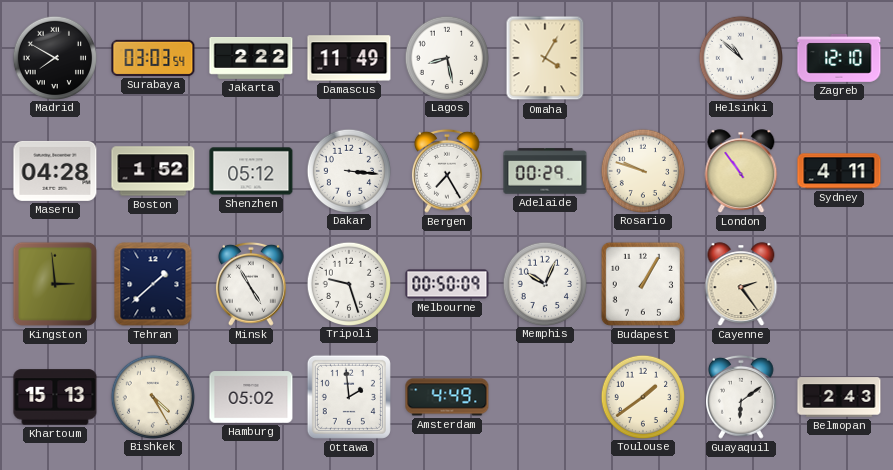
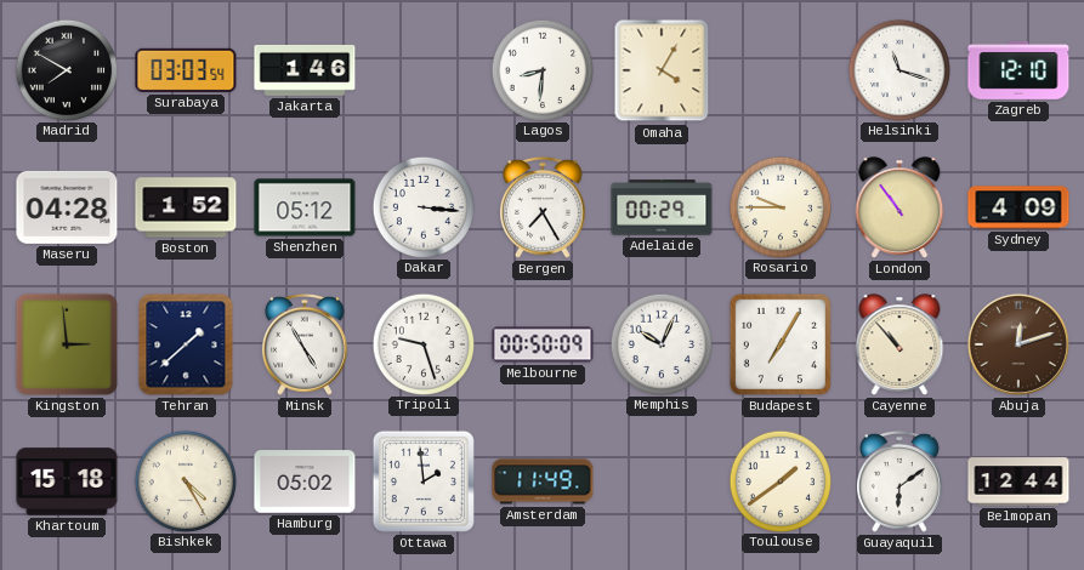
Jakarta: 2:22 -> 1:46 (305, 70)
Damascus: 11:49 -> none (349, 58)
Lagos: 8:28 -> 8:31 (541, 69)
Helsinki: 10:52 -> 11:18 (898, 69)
Rosario: 9:48 -> 9:45 (779, 206)
Sydney: 4:11 -> 4:09 (1018, 207)
Budapest: 1:05 -> 7:05 (781, 344)
Cayenne: 2:24 -> 10:53 (899, 344)
Abuja: none -> 12:12 (1018, 344)
Khartoum: 15:13 -> 15:18 (67, 481)
Amsterdam: 4:49 -> 11:49 (543, 481)
Belmopan: 2:43 -> 12:44 (1018, 481)
